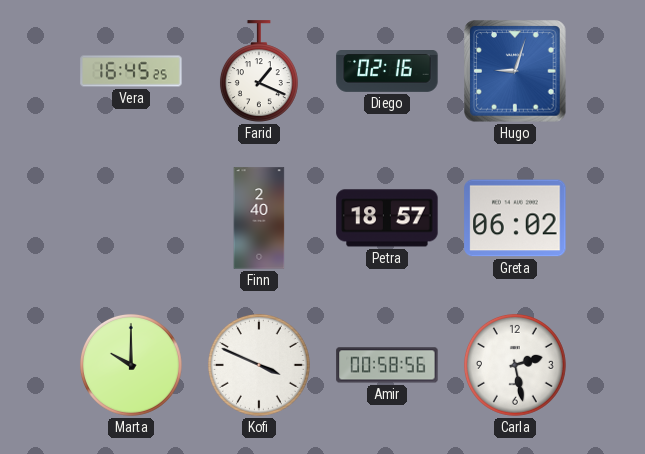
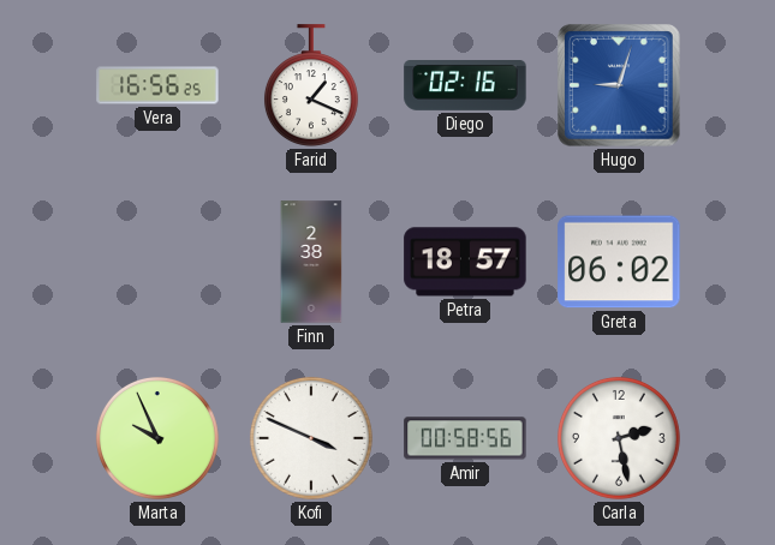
Vera: 16:45 -> 16:56 (157, 85)
Finn: 2:40 -> 2:38 (311, 262)
Marta: 10:00 -> 9:56 (157, 438)
